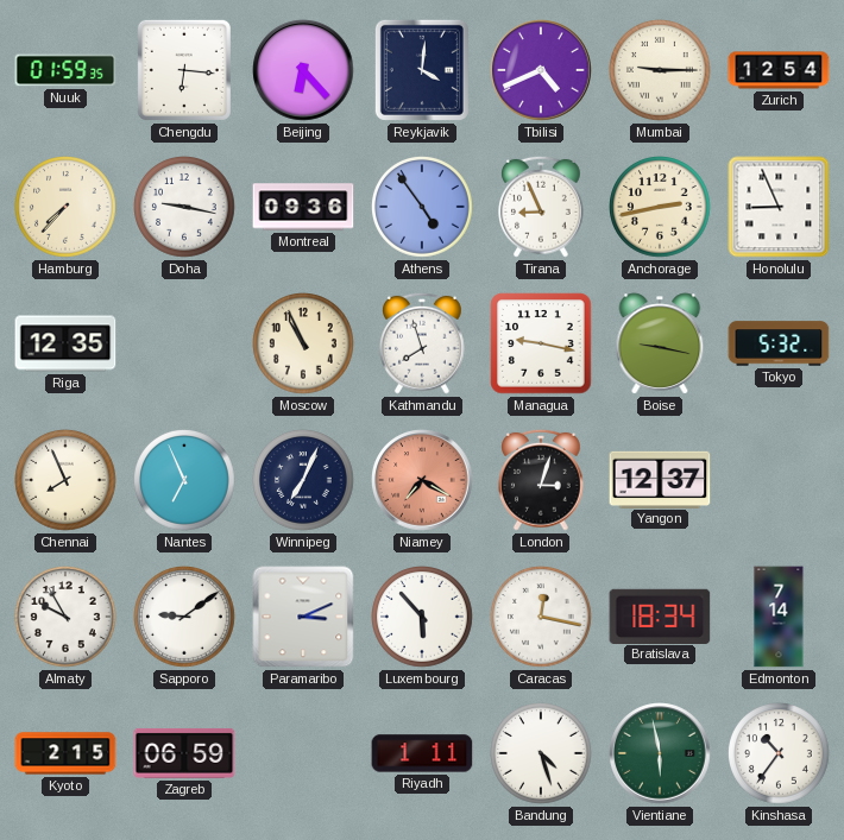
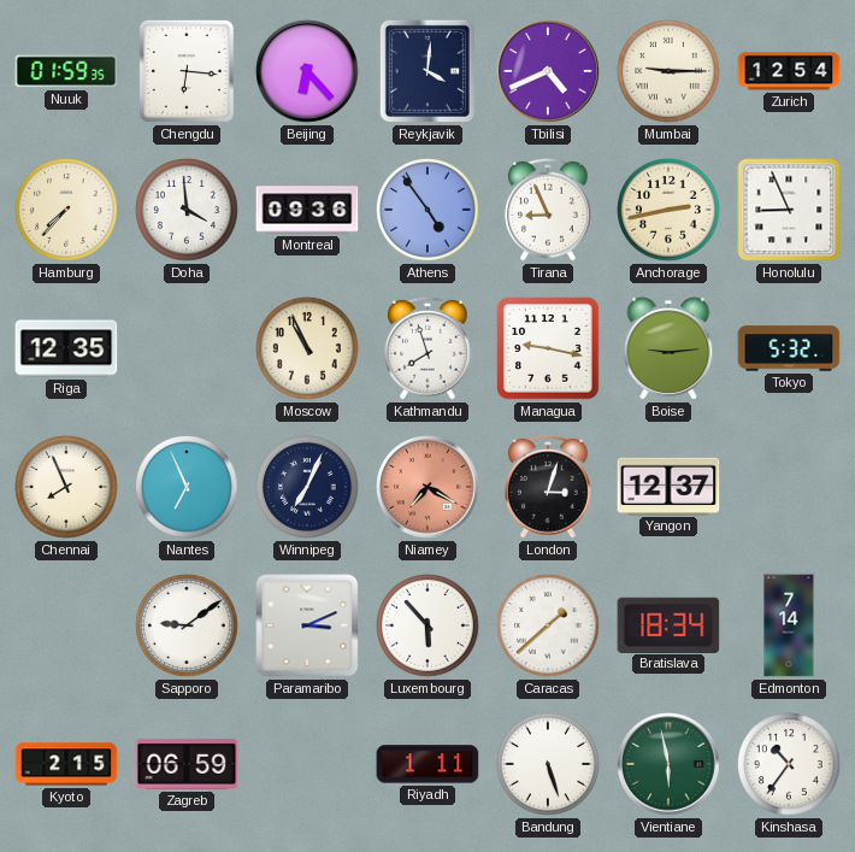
Doha: 9:17 -> 3:59 (188, 211)
Boise: 9:17 -> 9:14 (668, 348)
Almaty: 9:55 -> none (67, 618)
Caracas: 12:17 -> 1:38 (549, 627)
Bandung: 4:27 -> 5:27 (549, 765)
